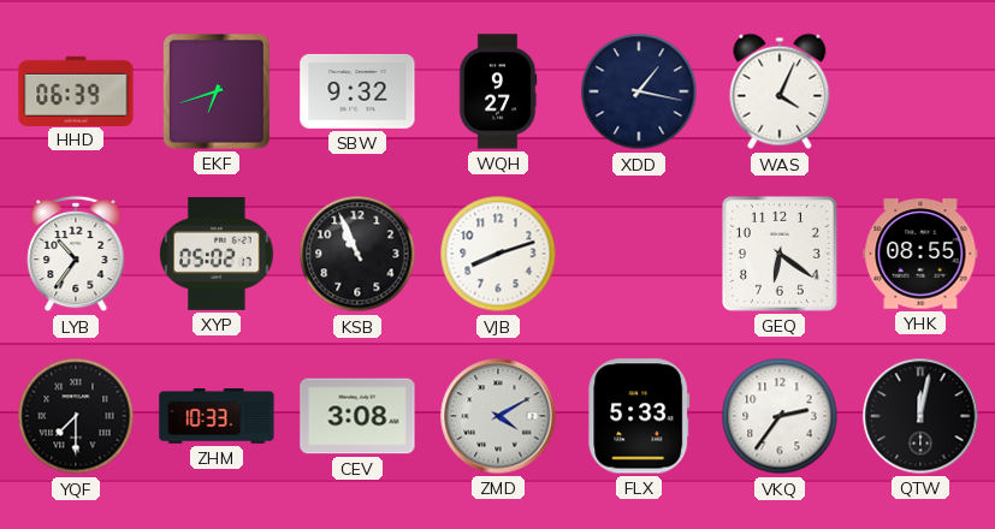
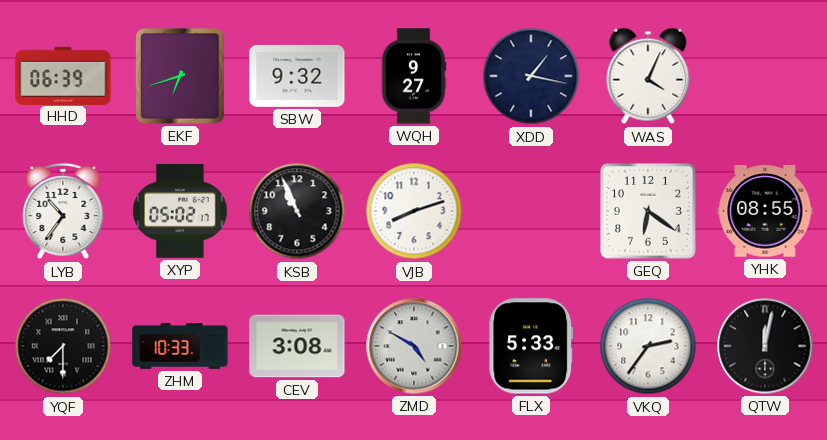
ZMD: 4:10 -> 4:50 (414, 346)
